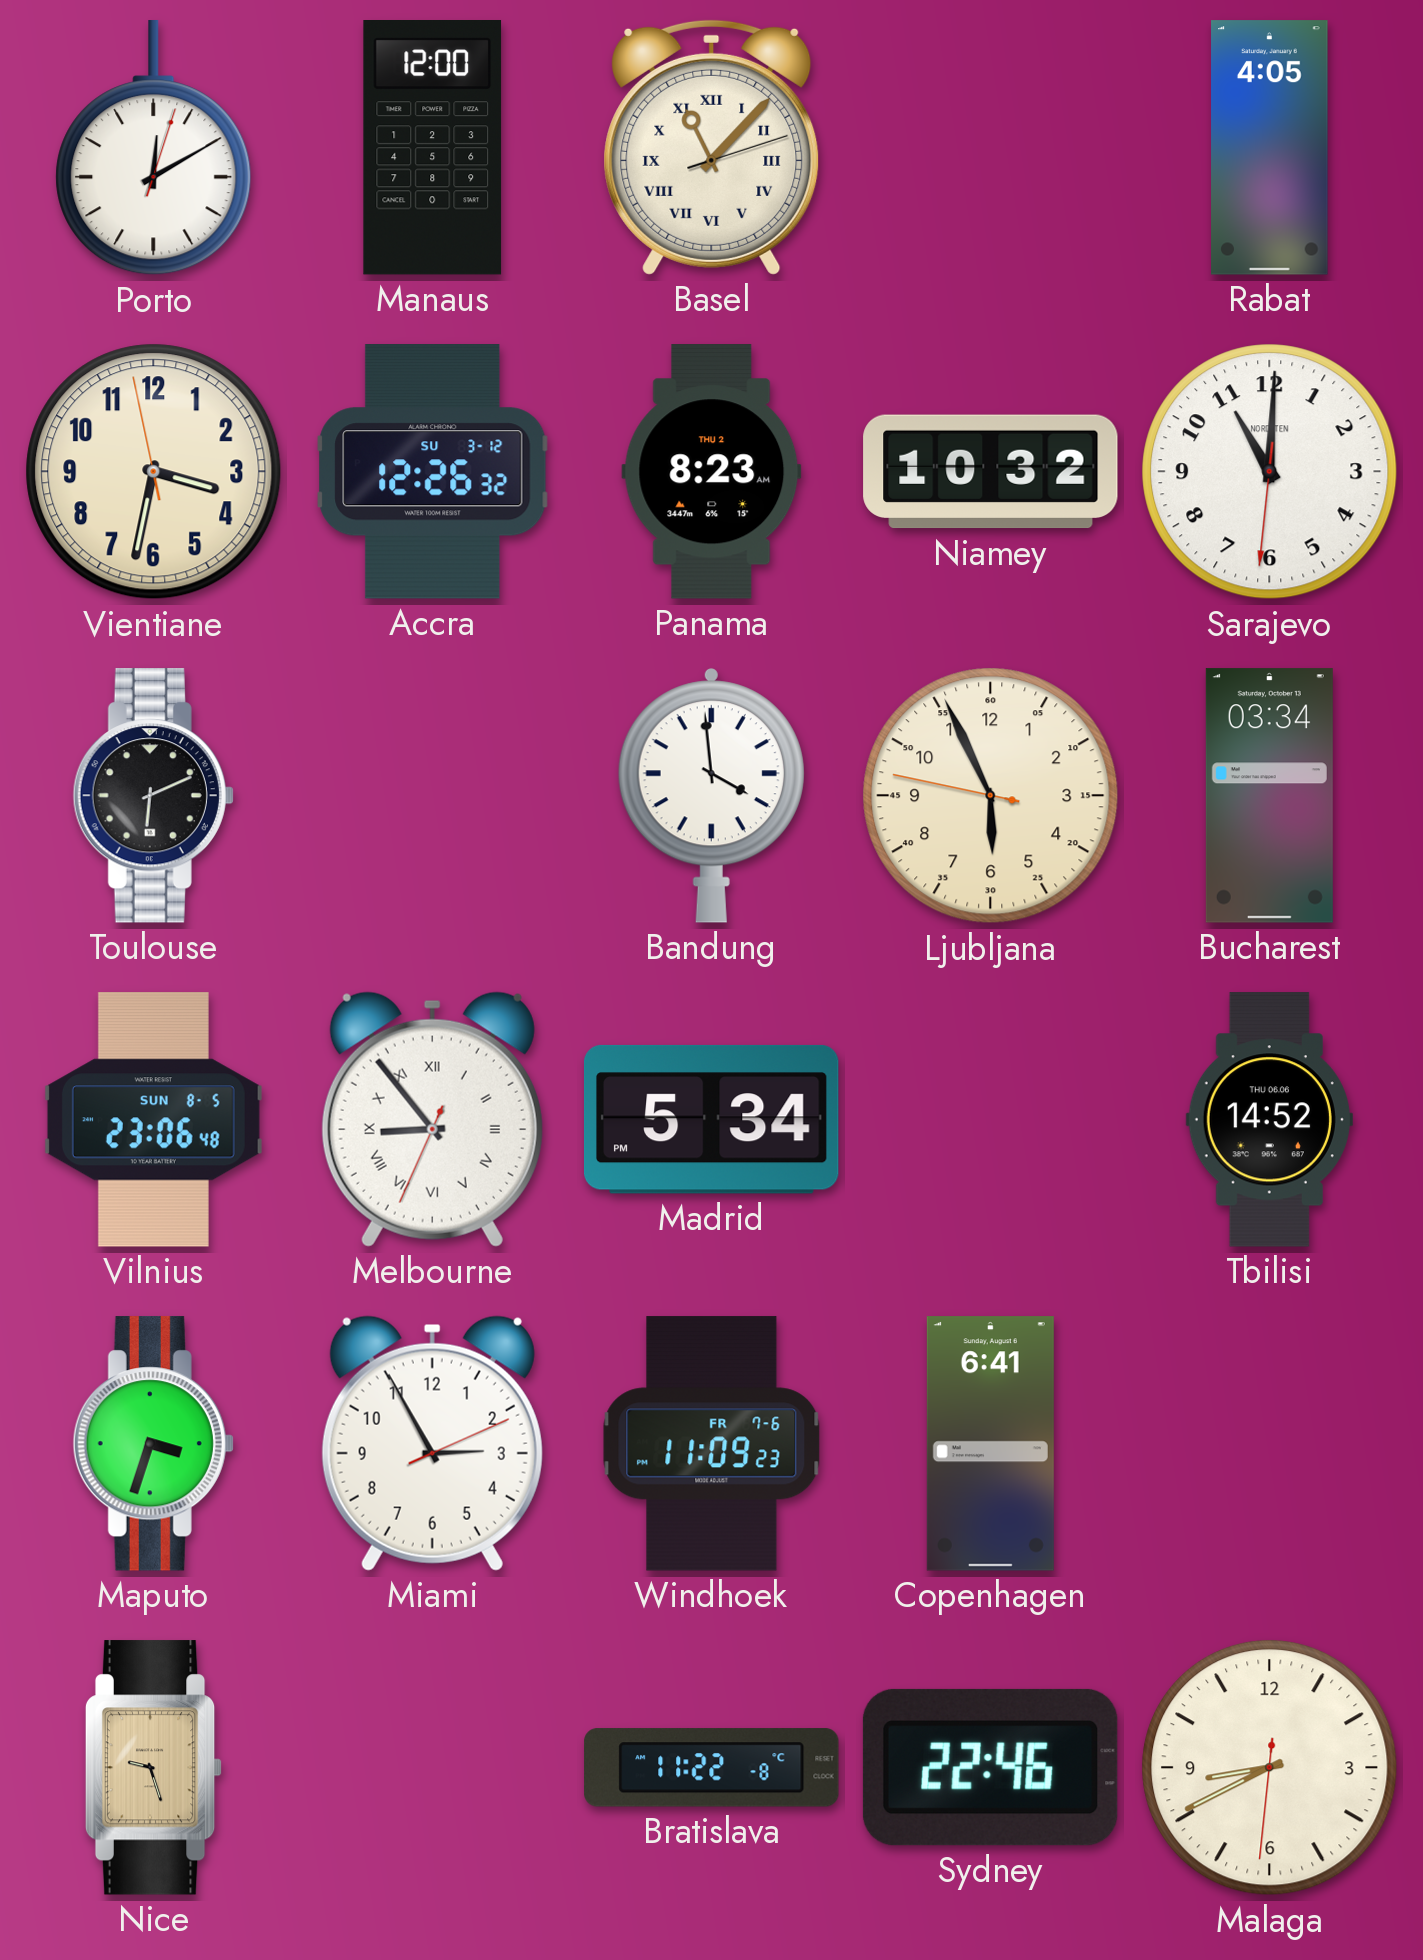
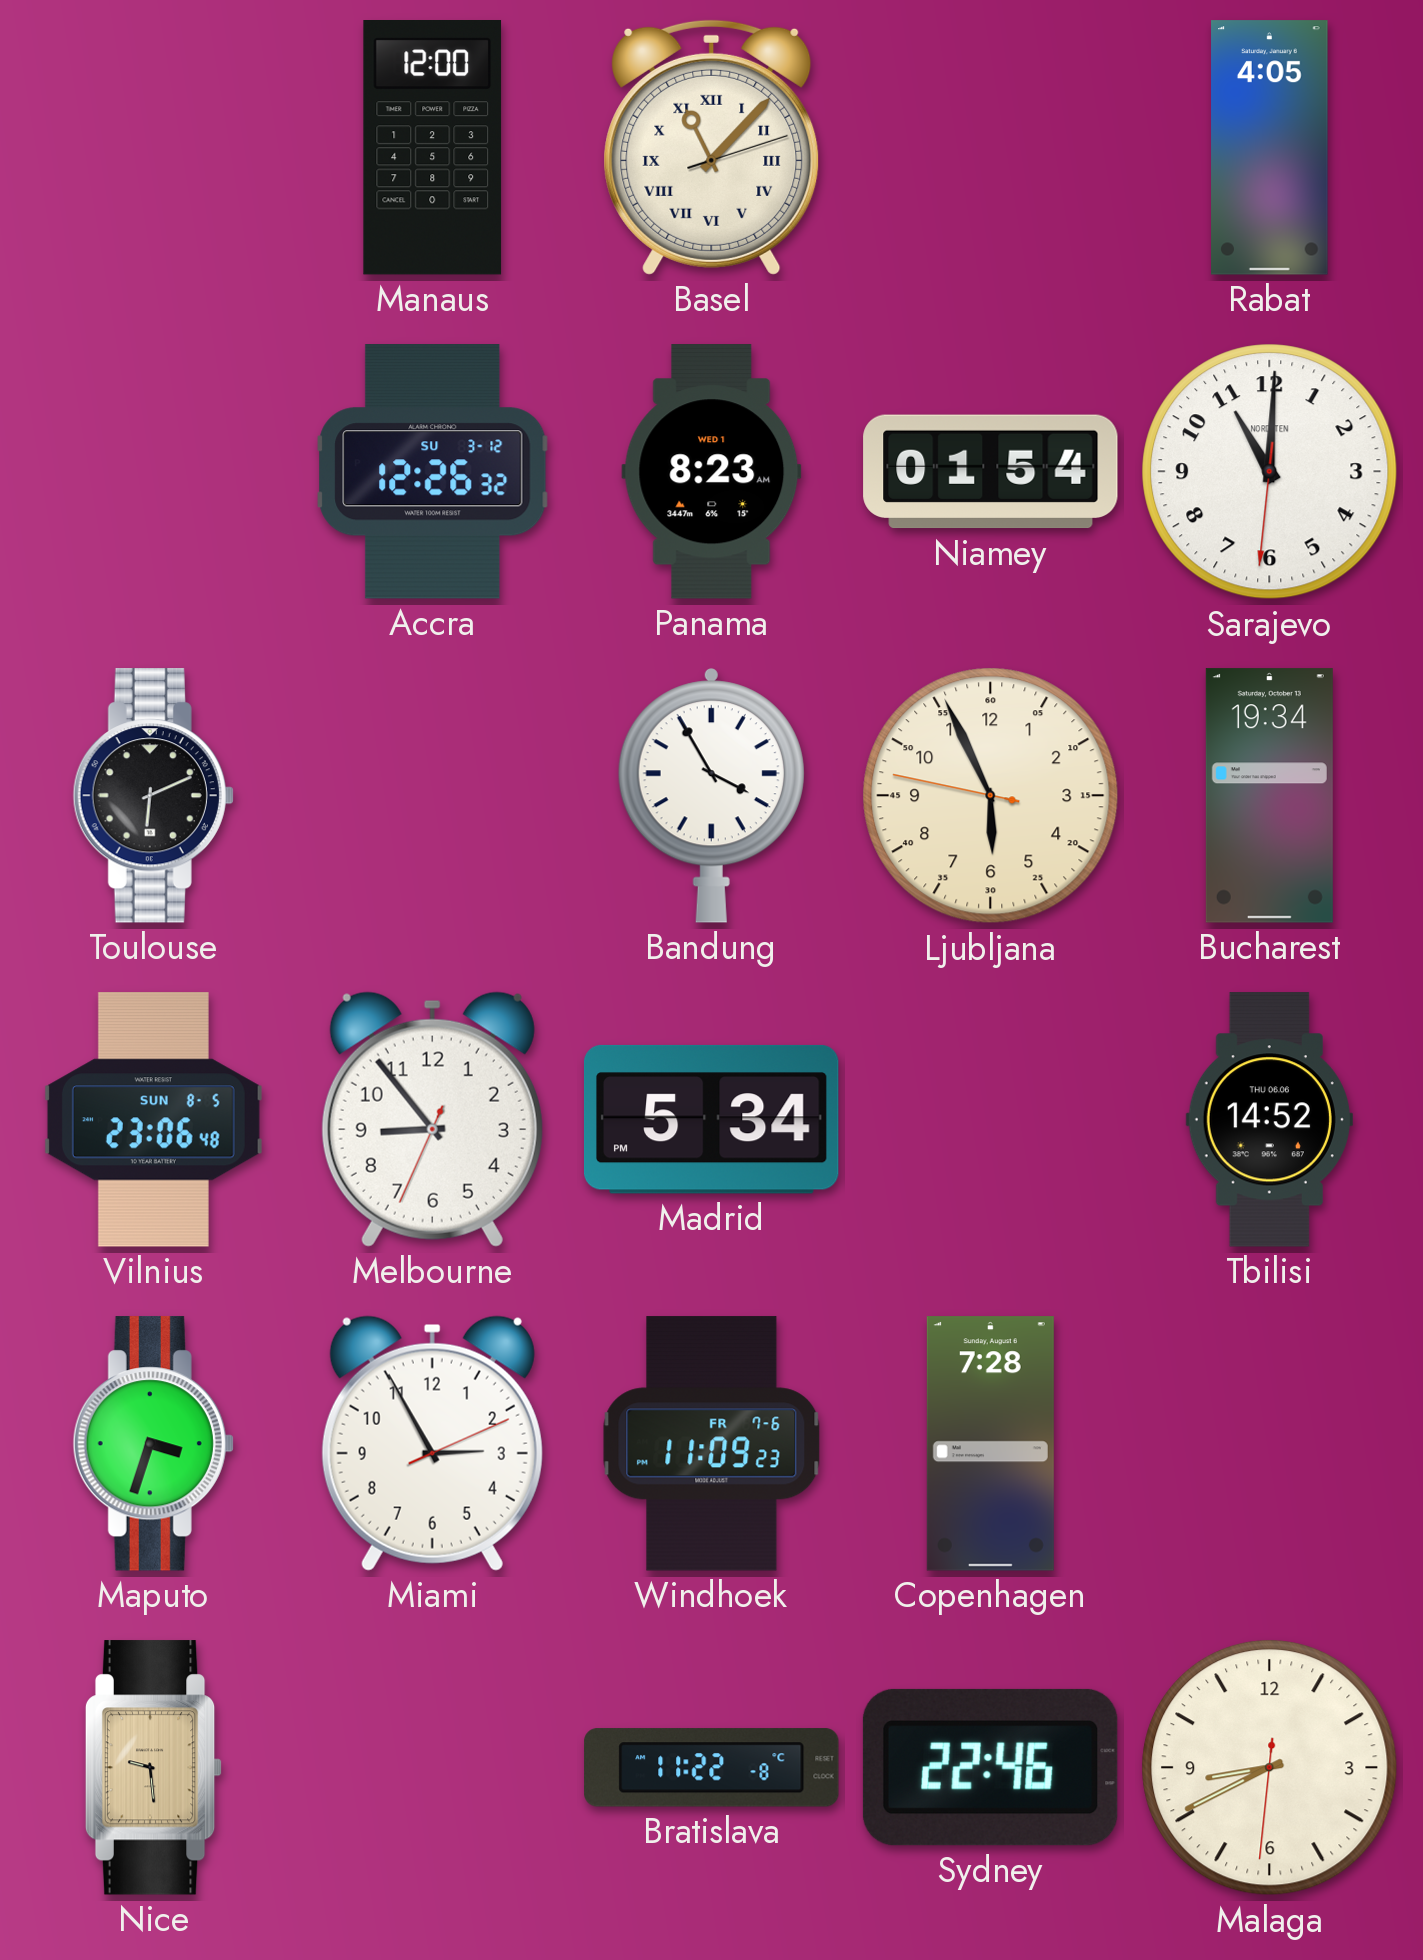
Porto: 12:10 -> none (154, 148)
Vientiane: 3:31 -> none (154, 472)
Panama date: THU 2 -> WED 1 (712, 472)
Niamey: 10:32 -> 01:54 (991, 472)
Bandung: 3:59 -> 3:55 (711, 796)
Bucharest: 03:34 -> 19:34 (1269, 796)
Melbourne numerals: Roman -> Arabic (432, 1119)
Copenhagen: 6:41 -> 7:28 (990, 1444)
Nice: 9:27 -> 9:29 (153, 1768)
